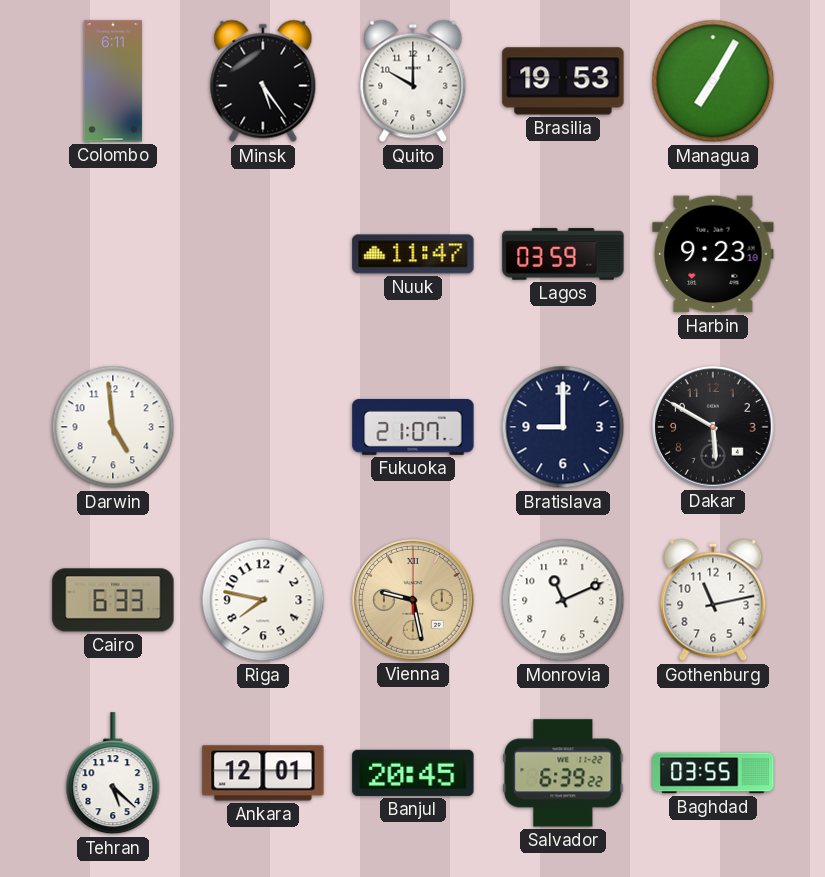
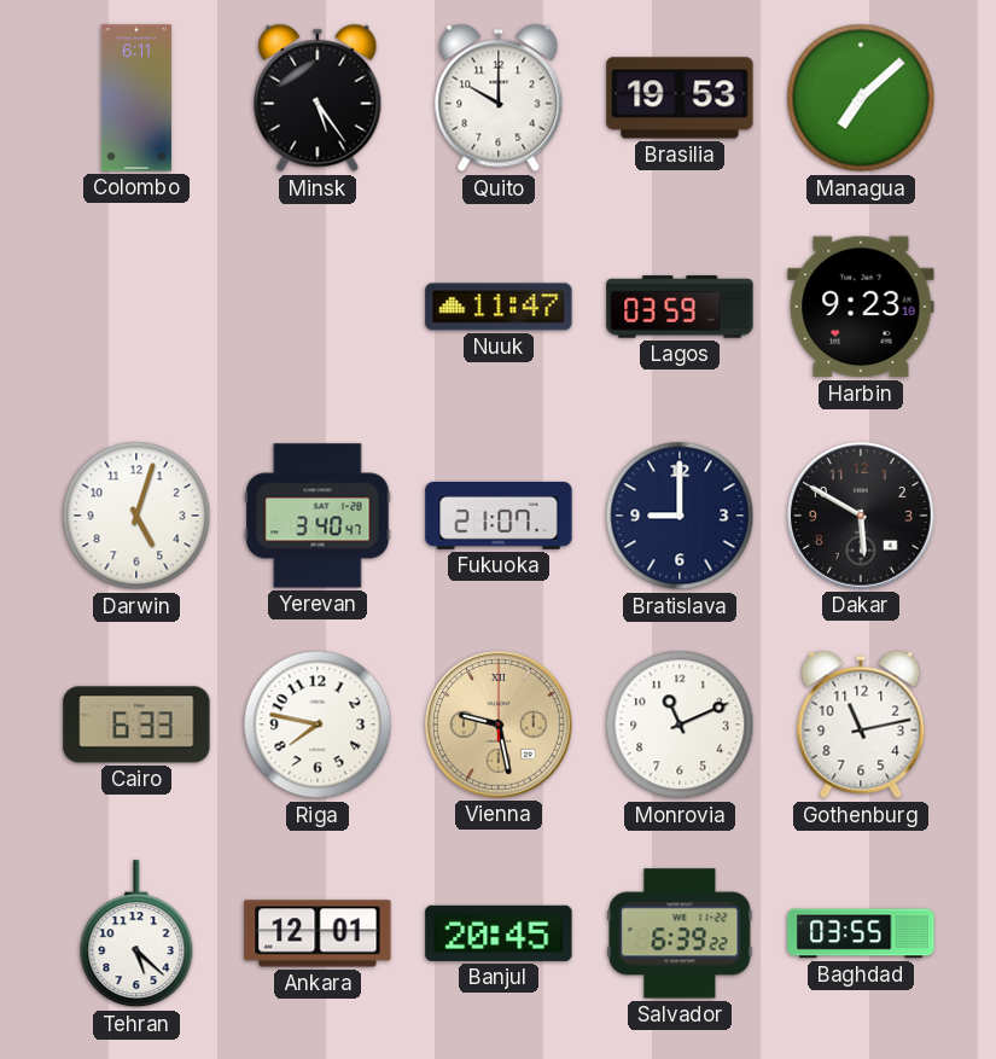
Managua: 7:05 -> 7:08 (861, 98)
Darwin: 4:59 -> 5:03 (136, 516)
Yerevan: none -> 3:40 (318, 516)
